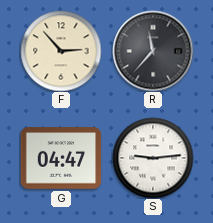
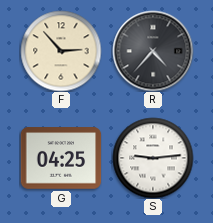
R: 11:37 -> 4:37 (153, 51)
G: 04:47 -> 04:25 (61, 158)
